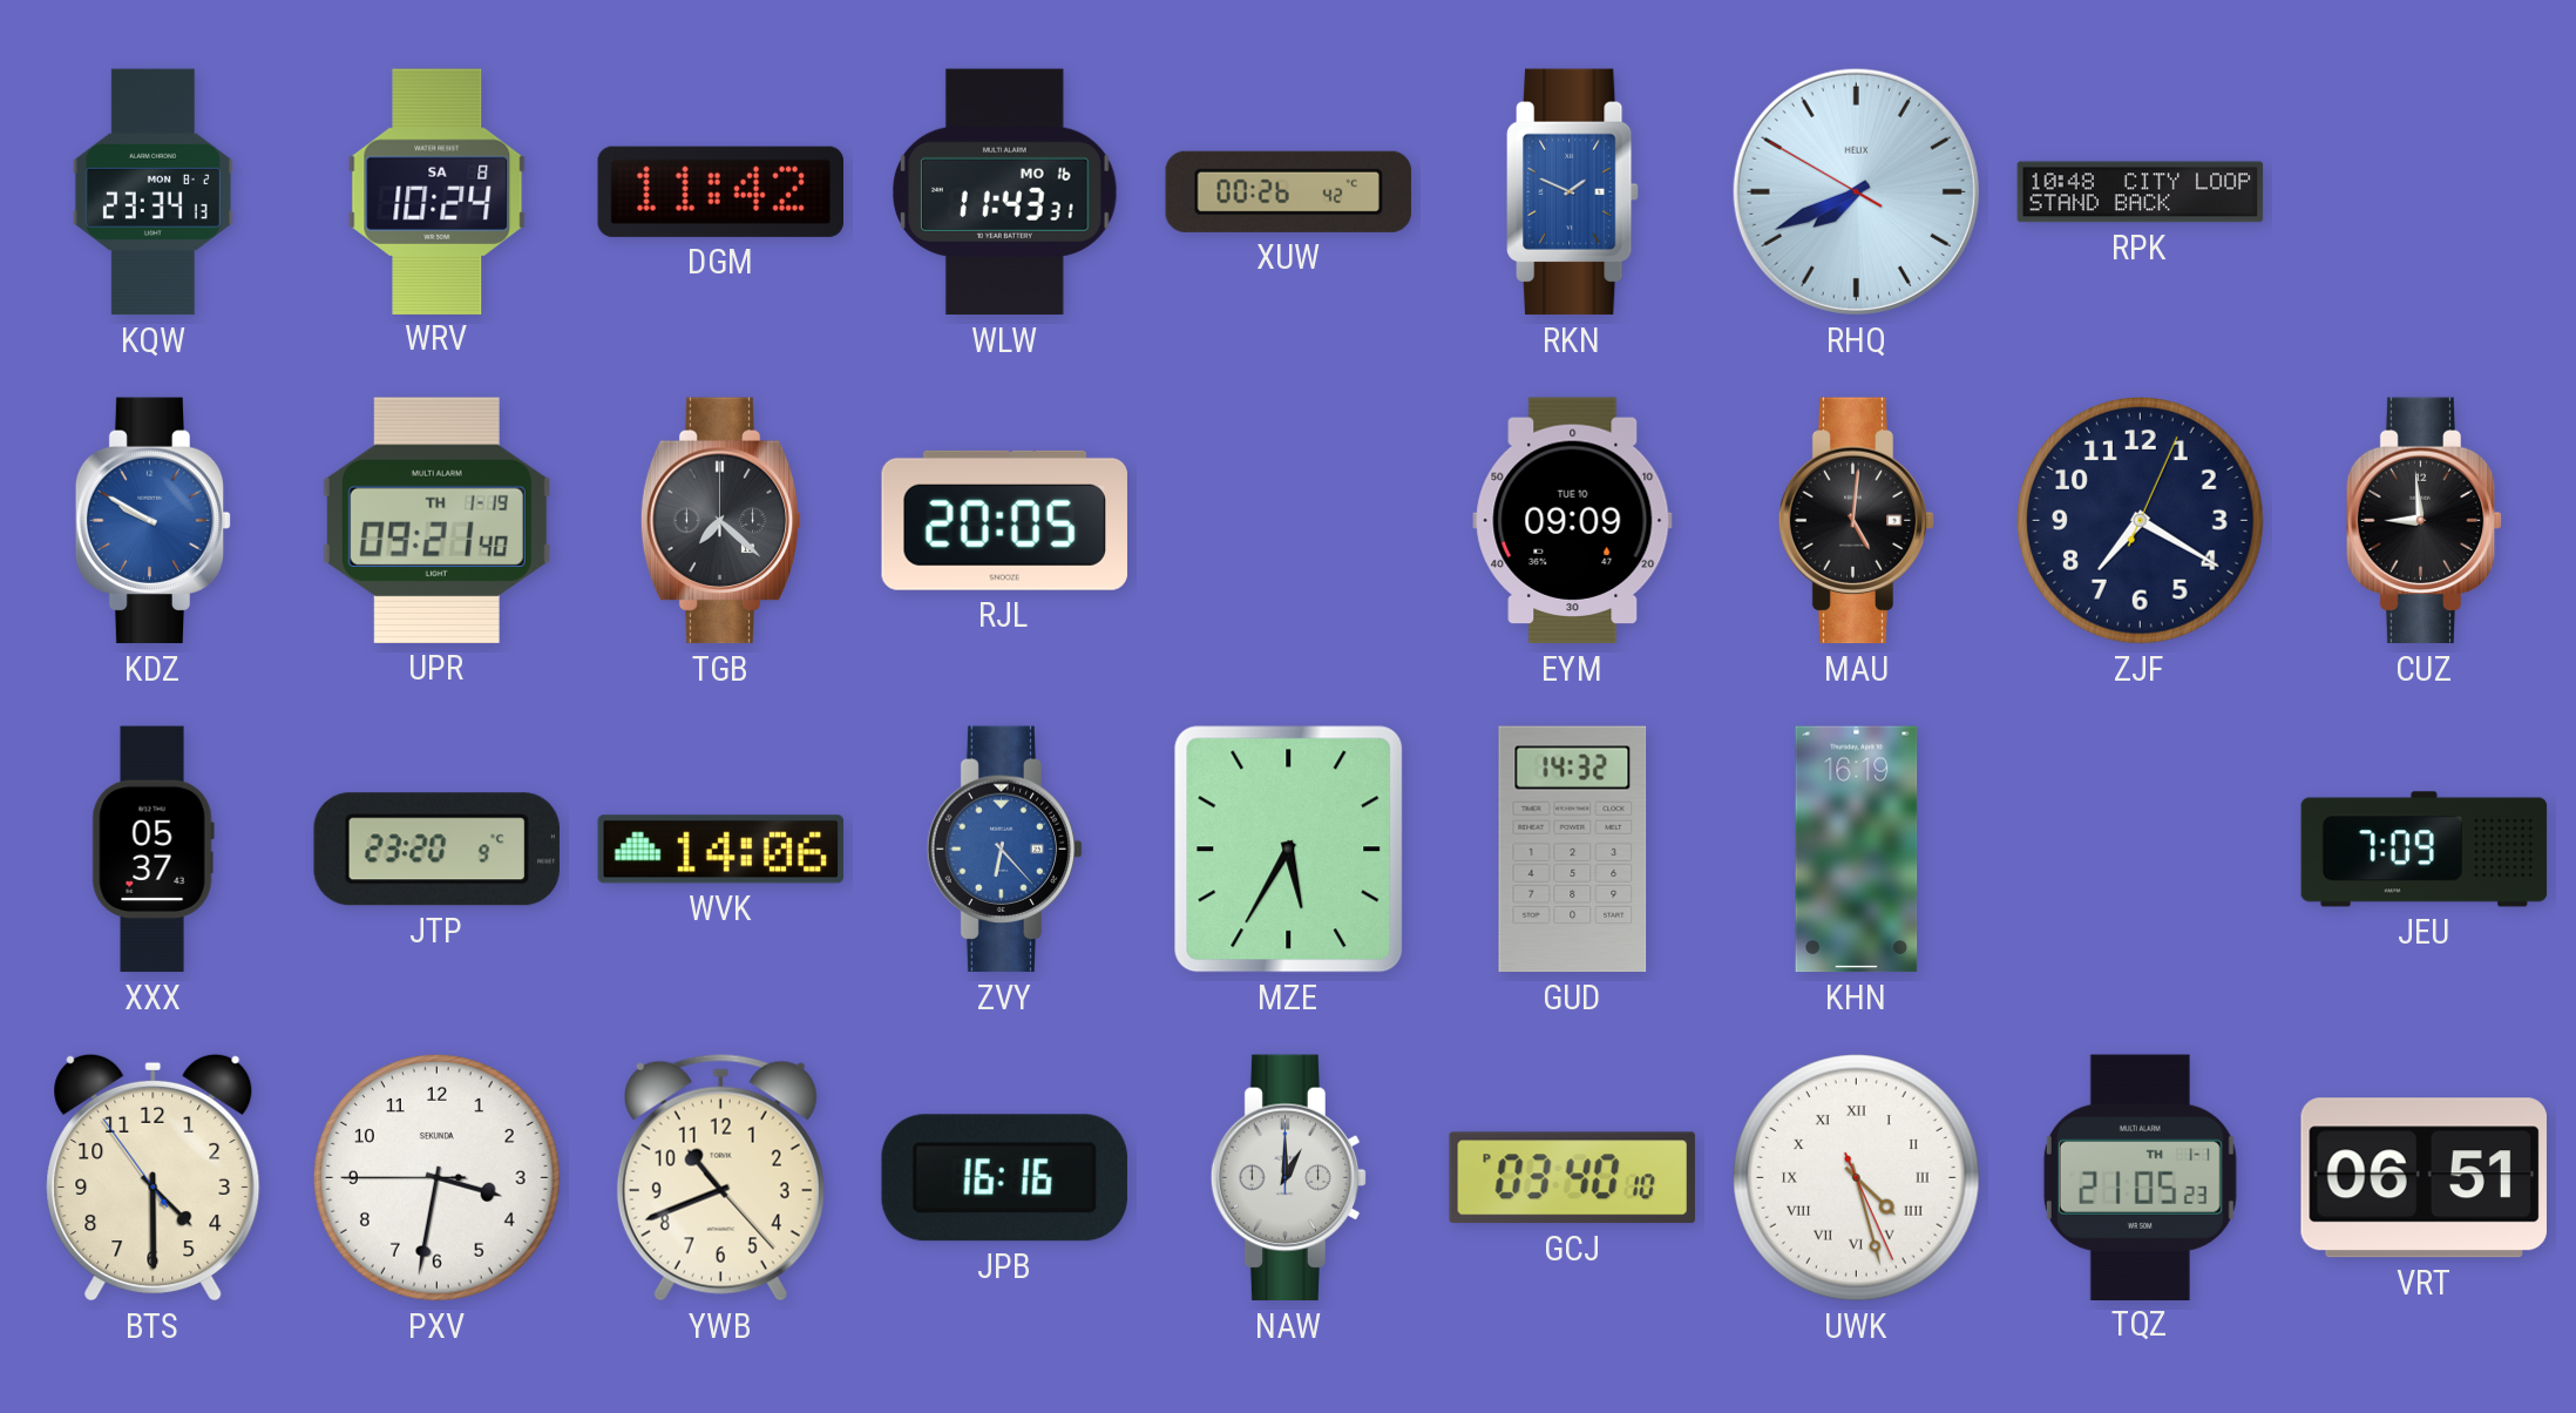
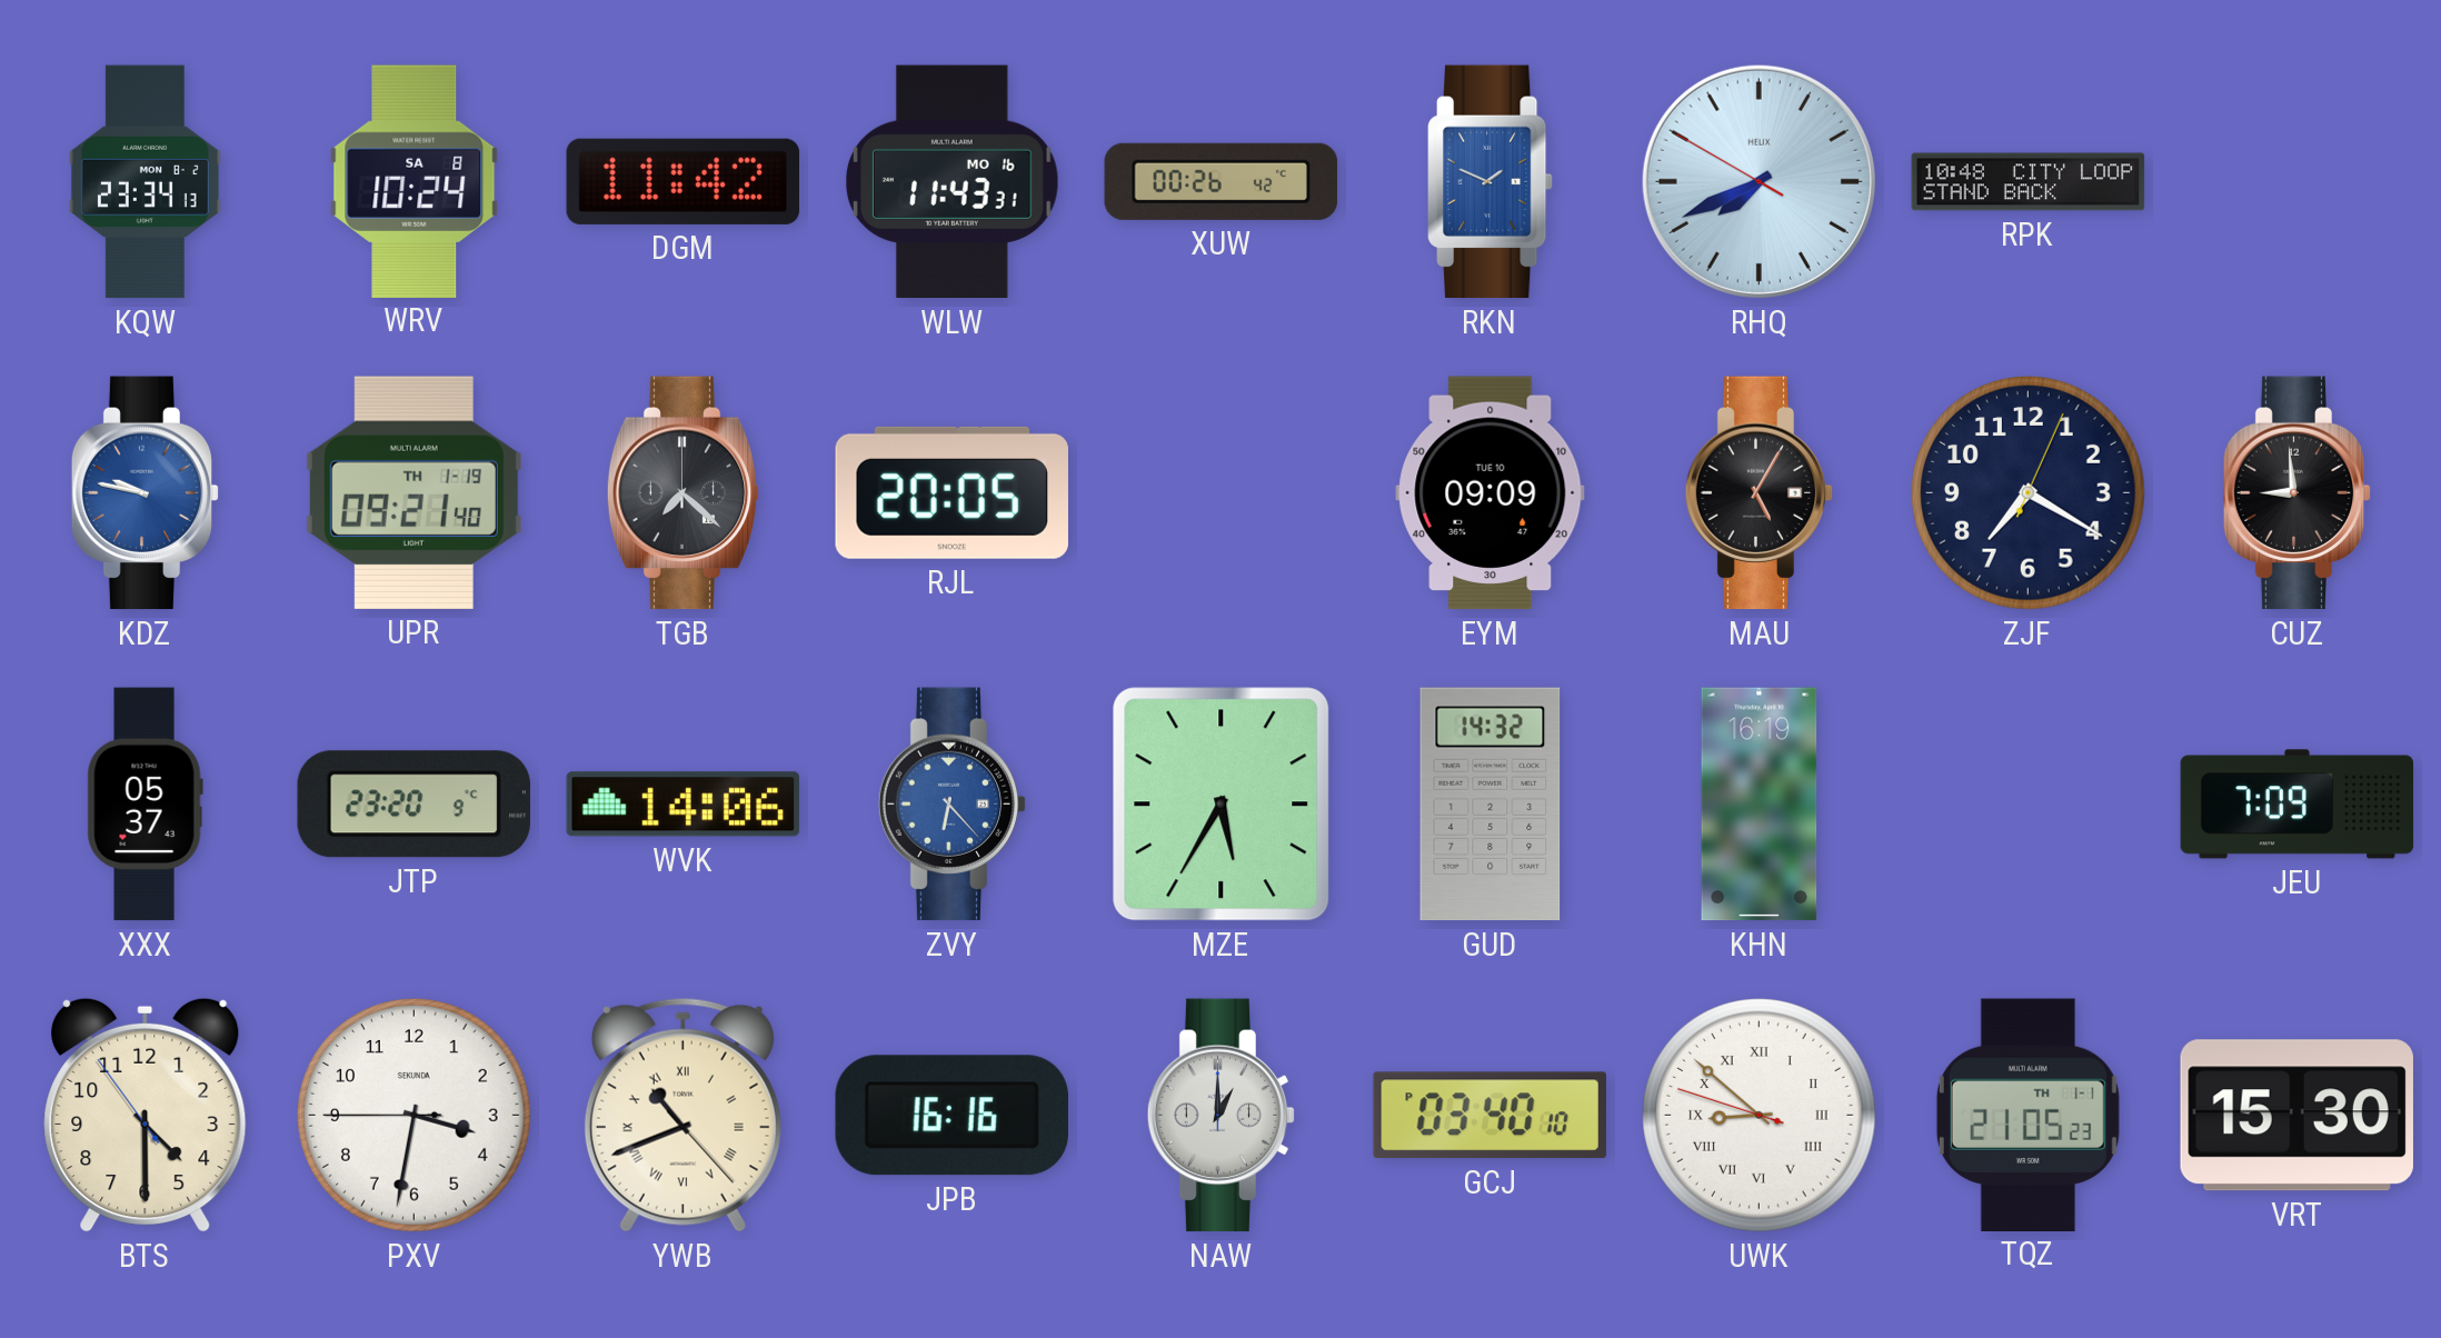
KDZ: 9:50 -> 9:47 (146, 493)
MAU: 5:01 -> 5:05 (1760, 493)
YWB numerals: Arabic -> Roman (683, 1115)
UWK: 4:27 -> 8:51 (1760, 1116)
VRT: 06:51 -> 15:30 (2296, 1116)
